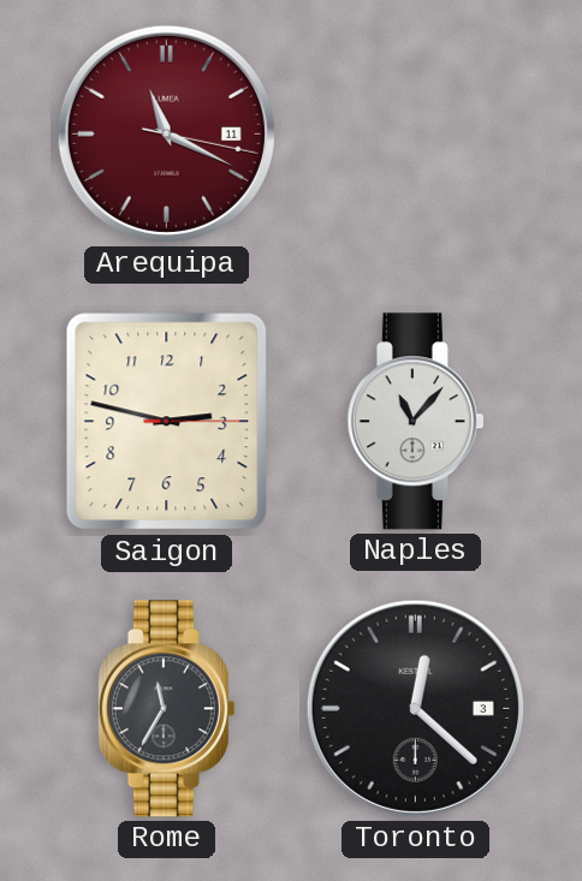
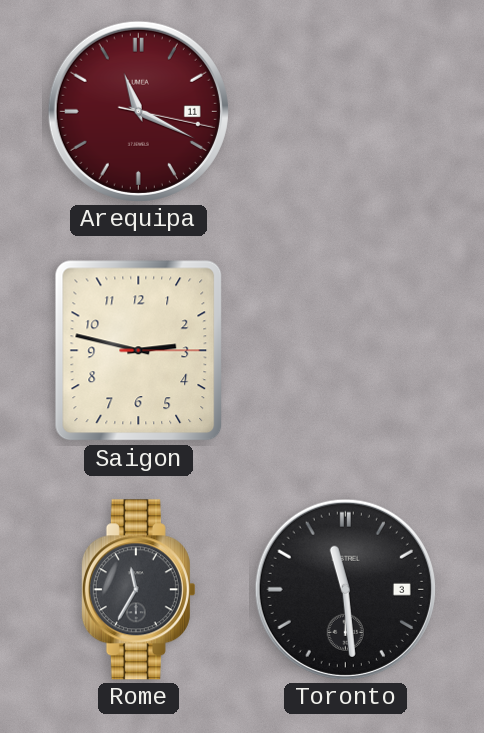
Naples: 11:07 -> none (415, 422)
Toronto: 12:22 -> 11:29 (345, 589)
